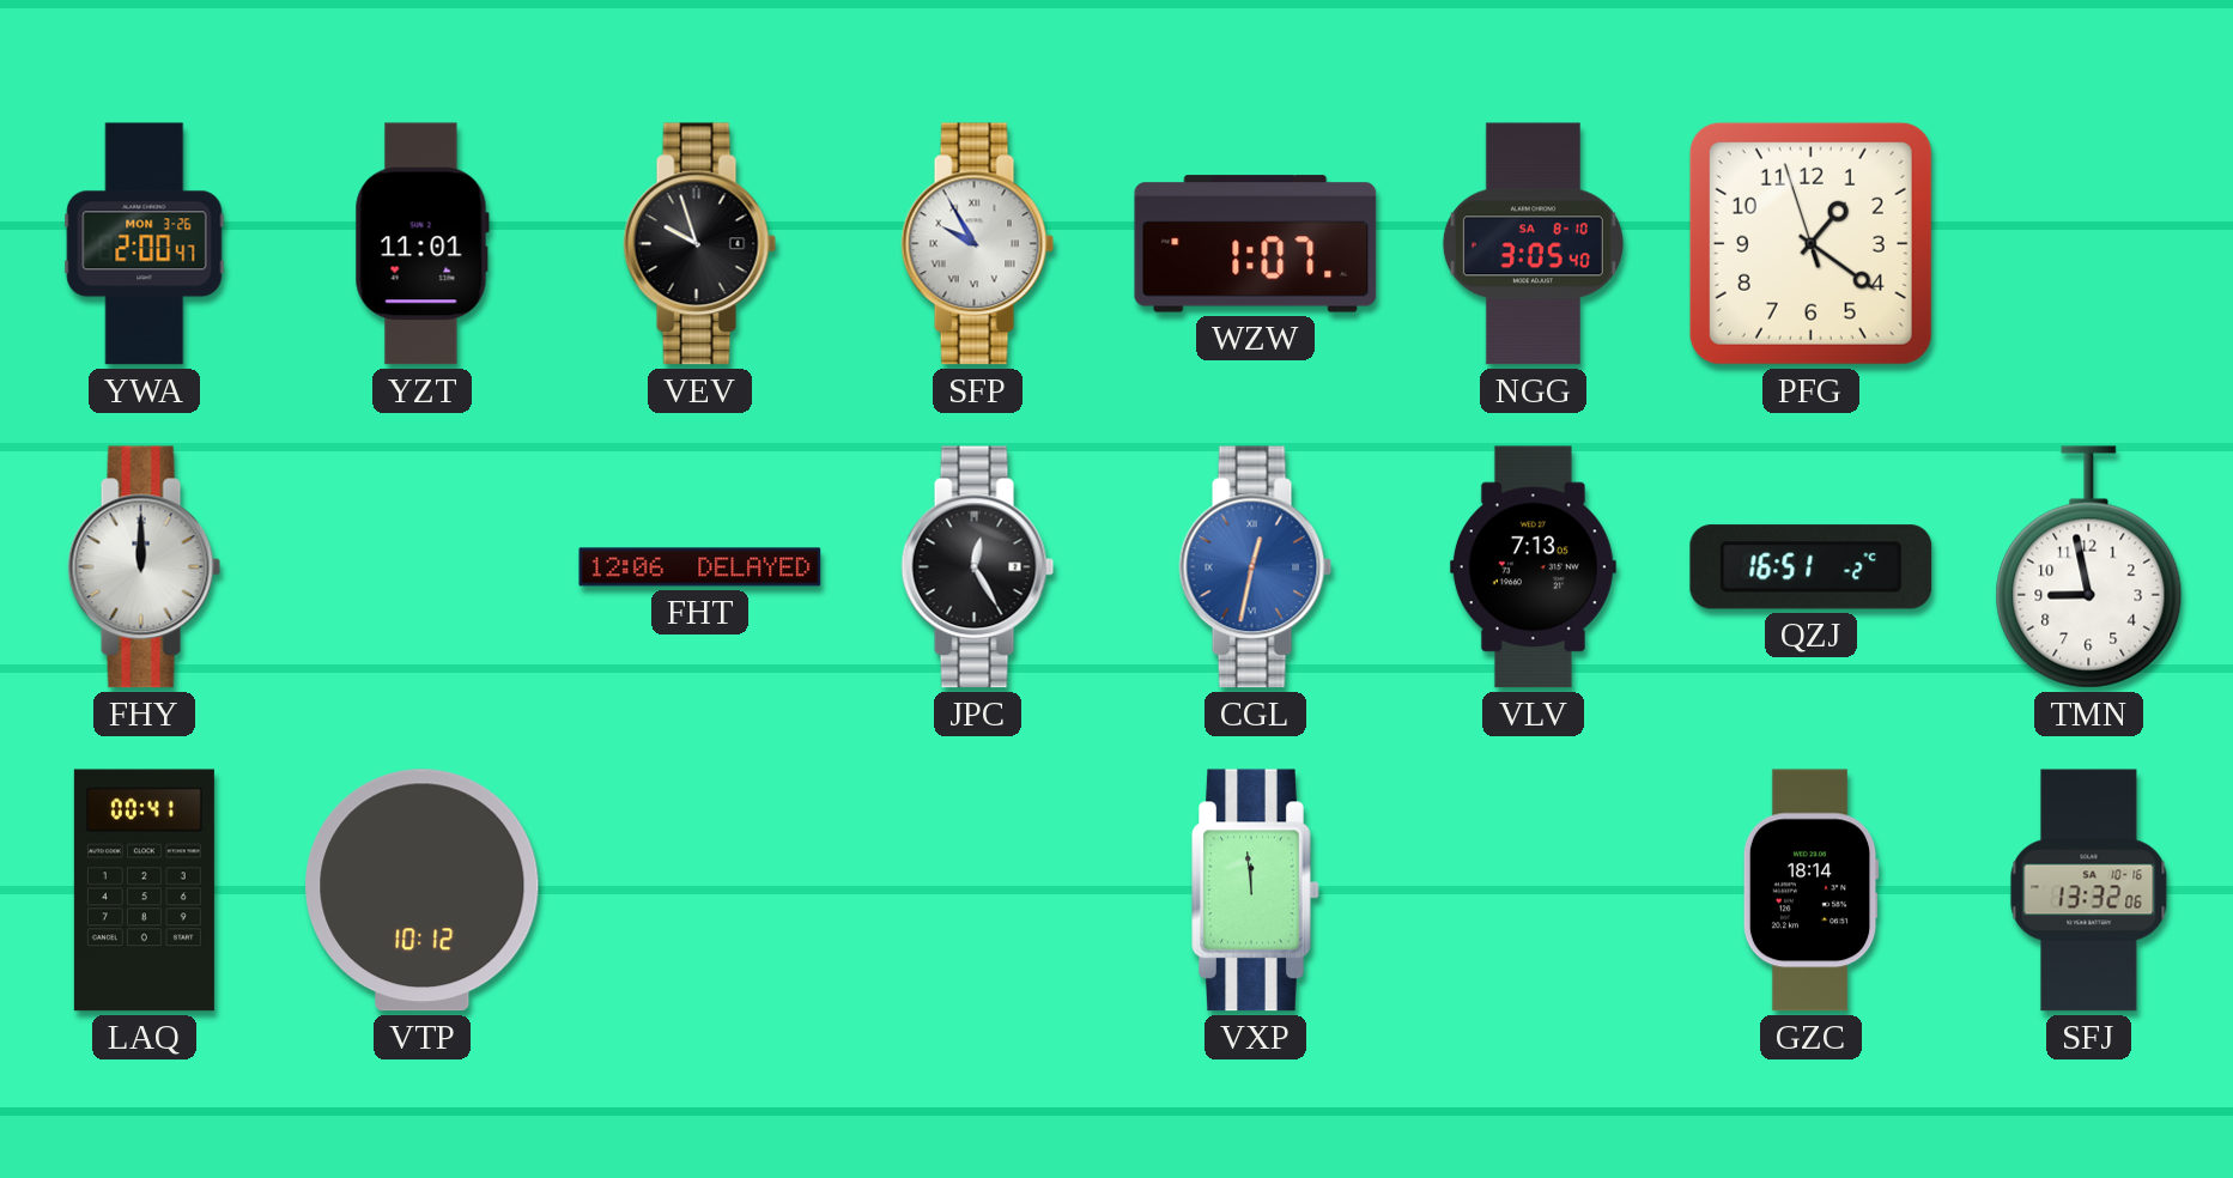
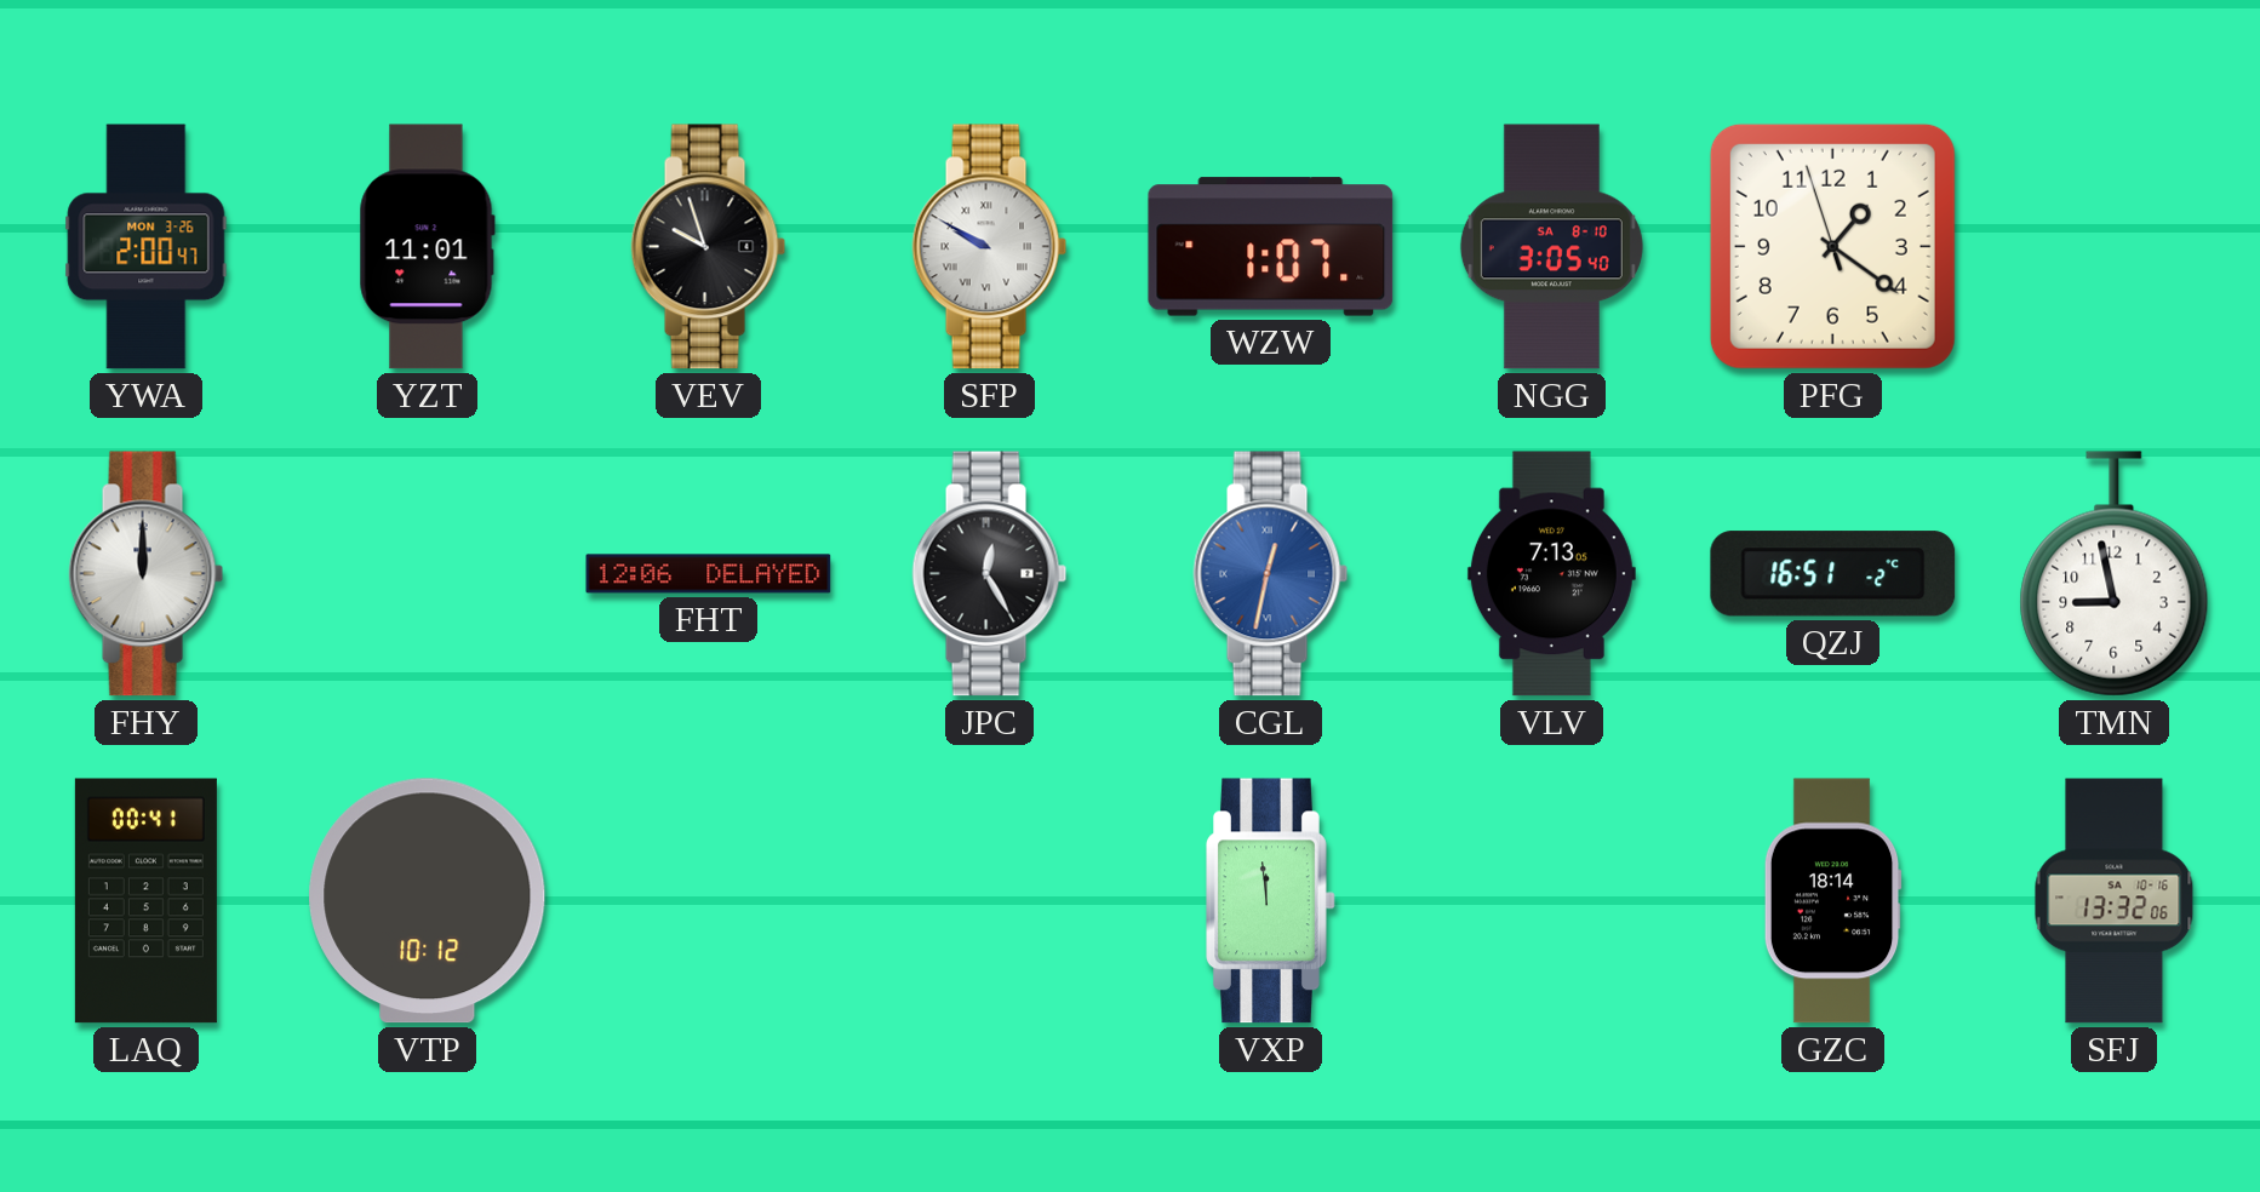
SFP: 9:55 -> 9:50 (990, 247)
